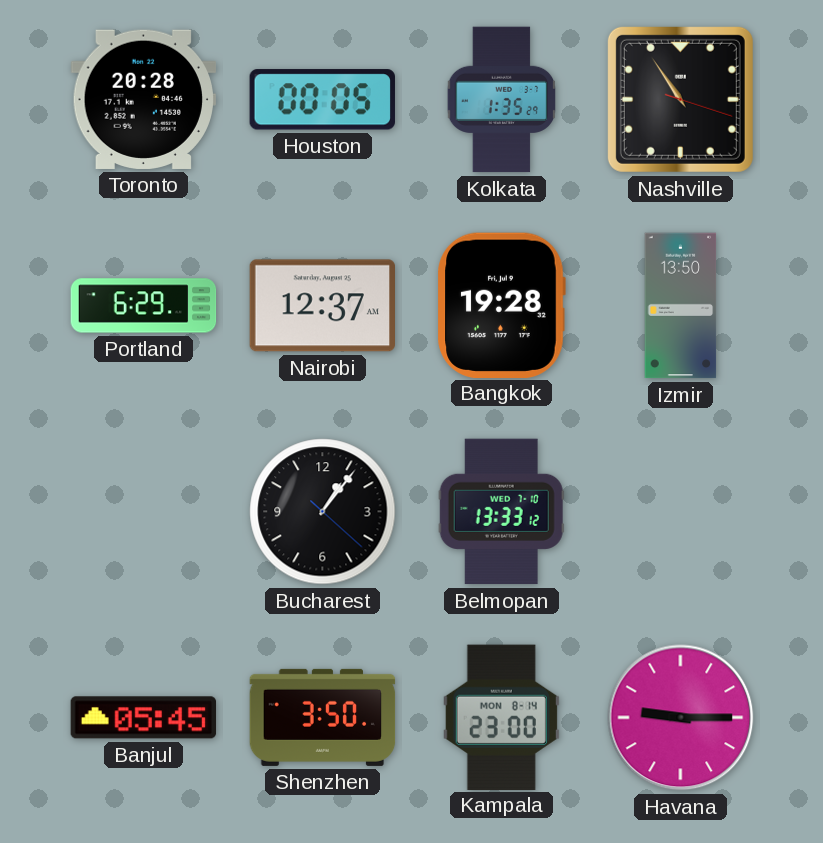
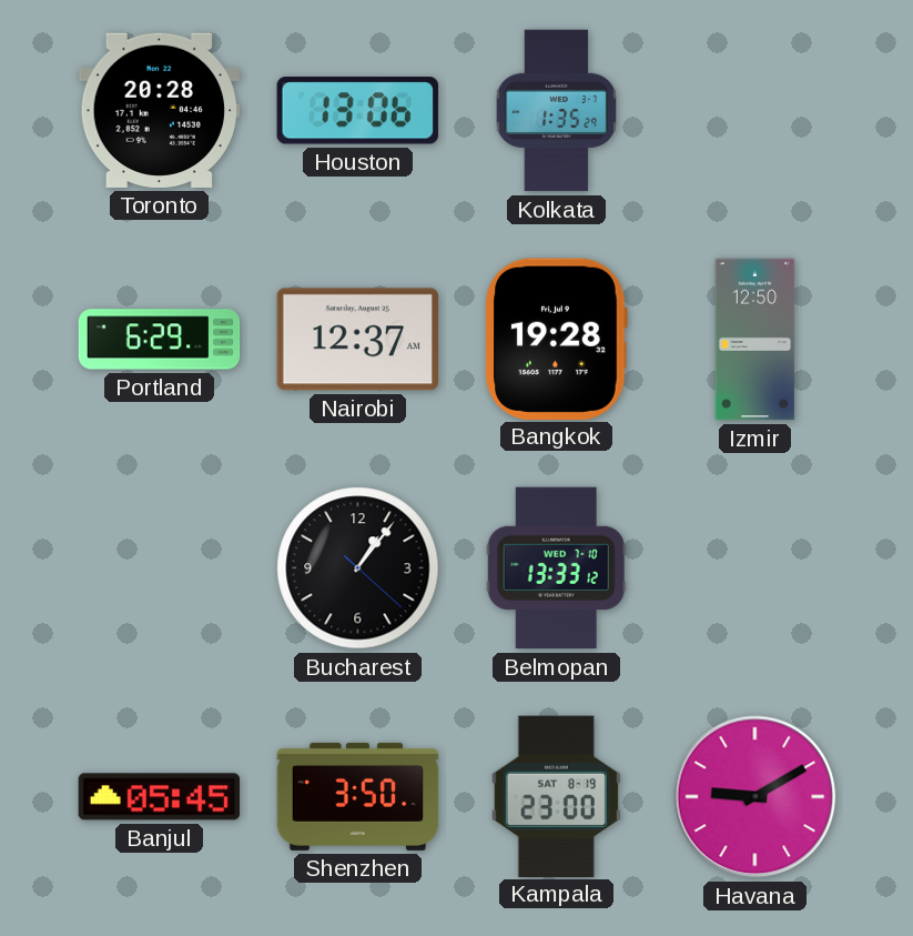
Houston: 00:05 -> 13:06 (357, 111)
Nashville: 10:54 -> none (680, 99)
Izmir: 13:50 -> 12:50 (755, 340)
Kampala date: MON 8-14 -> SAT 8-19 (556, 796)
Havana: 9:15 -> 9:10 (755, 797)
